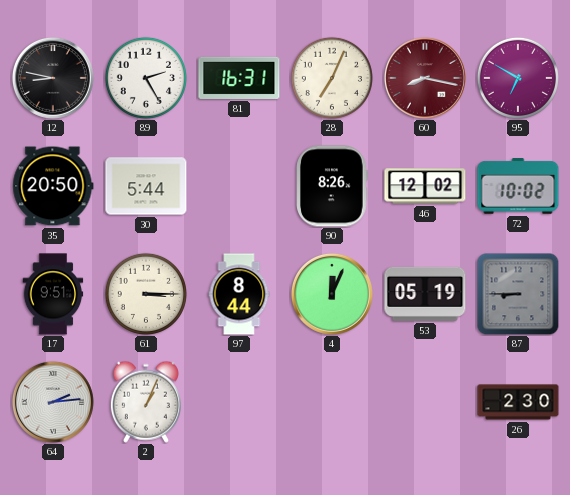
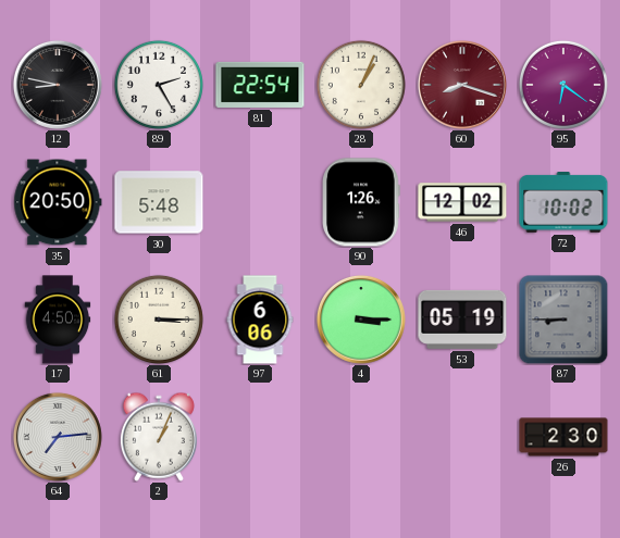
81: 16:31 -> 22:54 (260, 85)
28: 7:04 -> 1:04 (361, 85)
60: 8:17 -> 8:18 (462, 85)
95: 6:50 -> 6:21 (563, 85)
30: 5:44 -> 5:48 (159, 202)
90: 8:26 -> 1:26 (361, 202)
17: 9:51 -> 4:50 (58, 320)
97: 8:44 -> 6:06 (260, 320)
4: 12:04 -> 3:15 (361, 320)
64: 2:14 -> 7:14 (58, 437)
